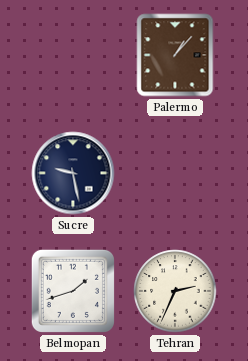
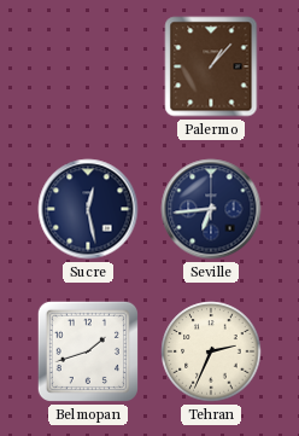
Sucre: 9:28 -> 12:28 (88, 209)
Seville: none -> 6:44 (211, 209)
